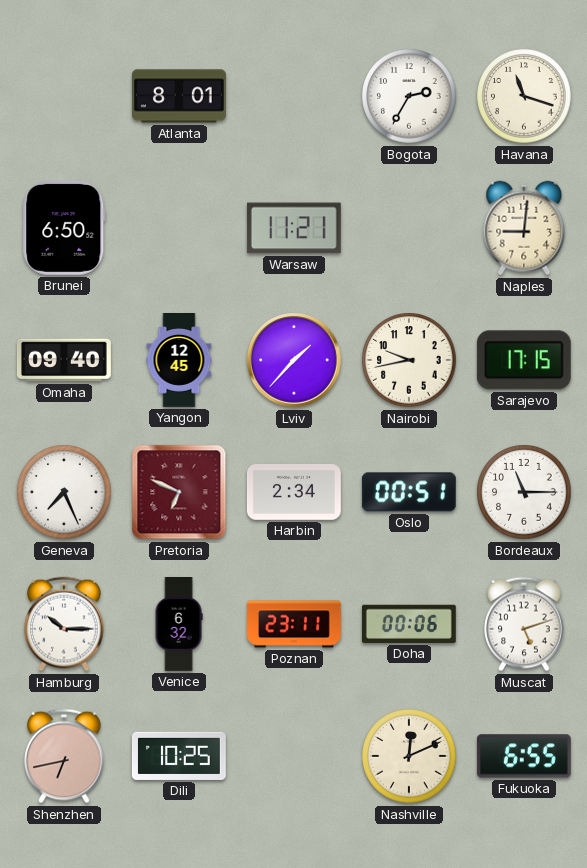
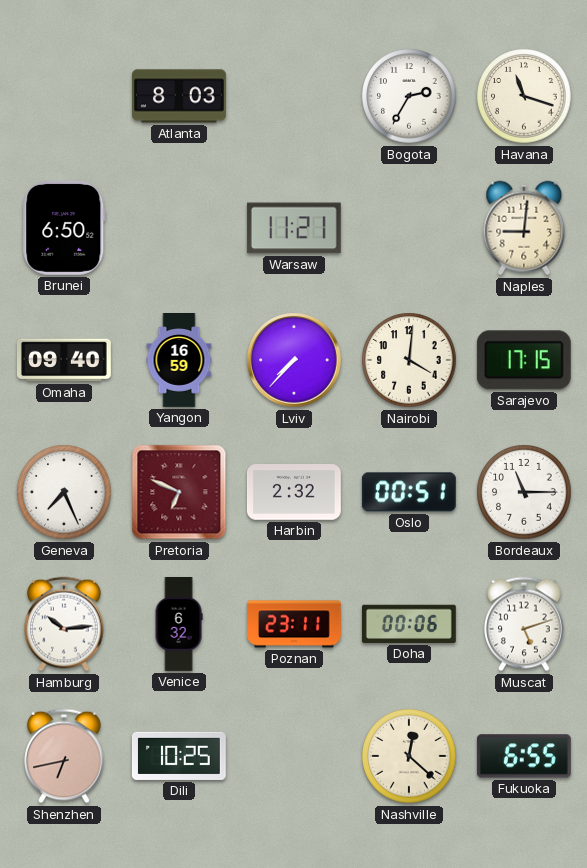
Atlanta: 8:01 -> 8:03 (180, 96)
Yangon: 12:45 -> 16:59 (179, 361)
Lviv: 1:37 -> 7:37 (295, 361)
Nairobi: 9:43 -> 4:01 (409, 360)
Harbin: 2:34 -> 2:32 (294, 493)
Hamburg: 10:15 -> 10:14 (64, 624)
Nashville: 12:11 -> 12:22 (409, 756)
